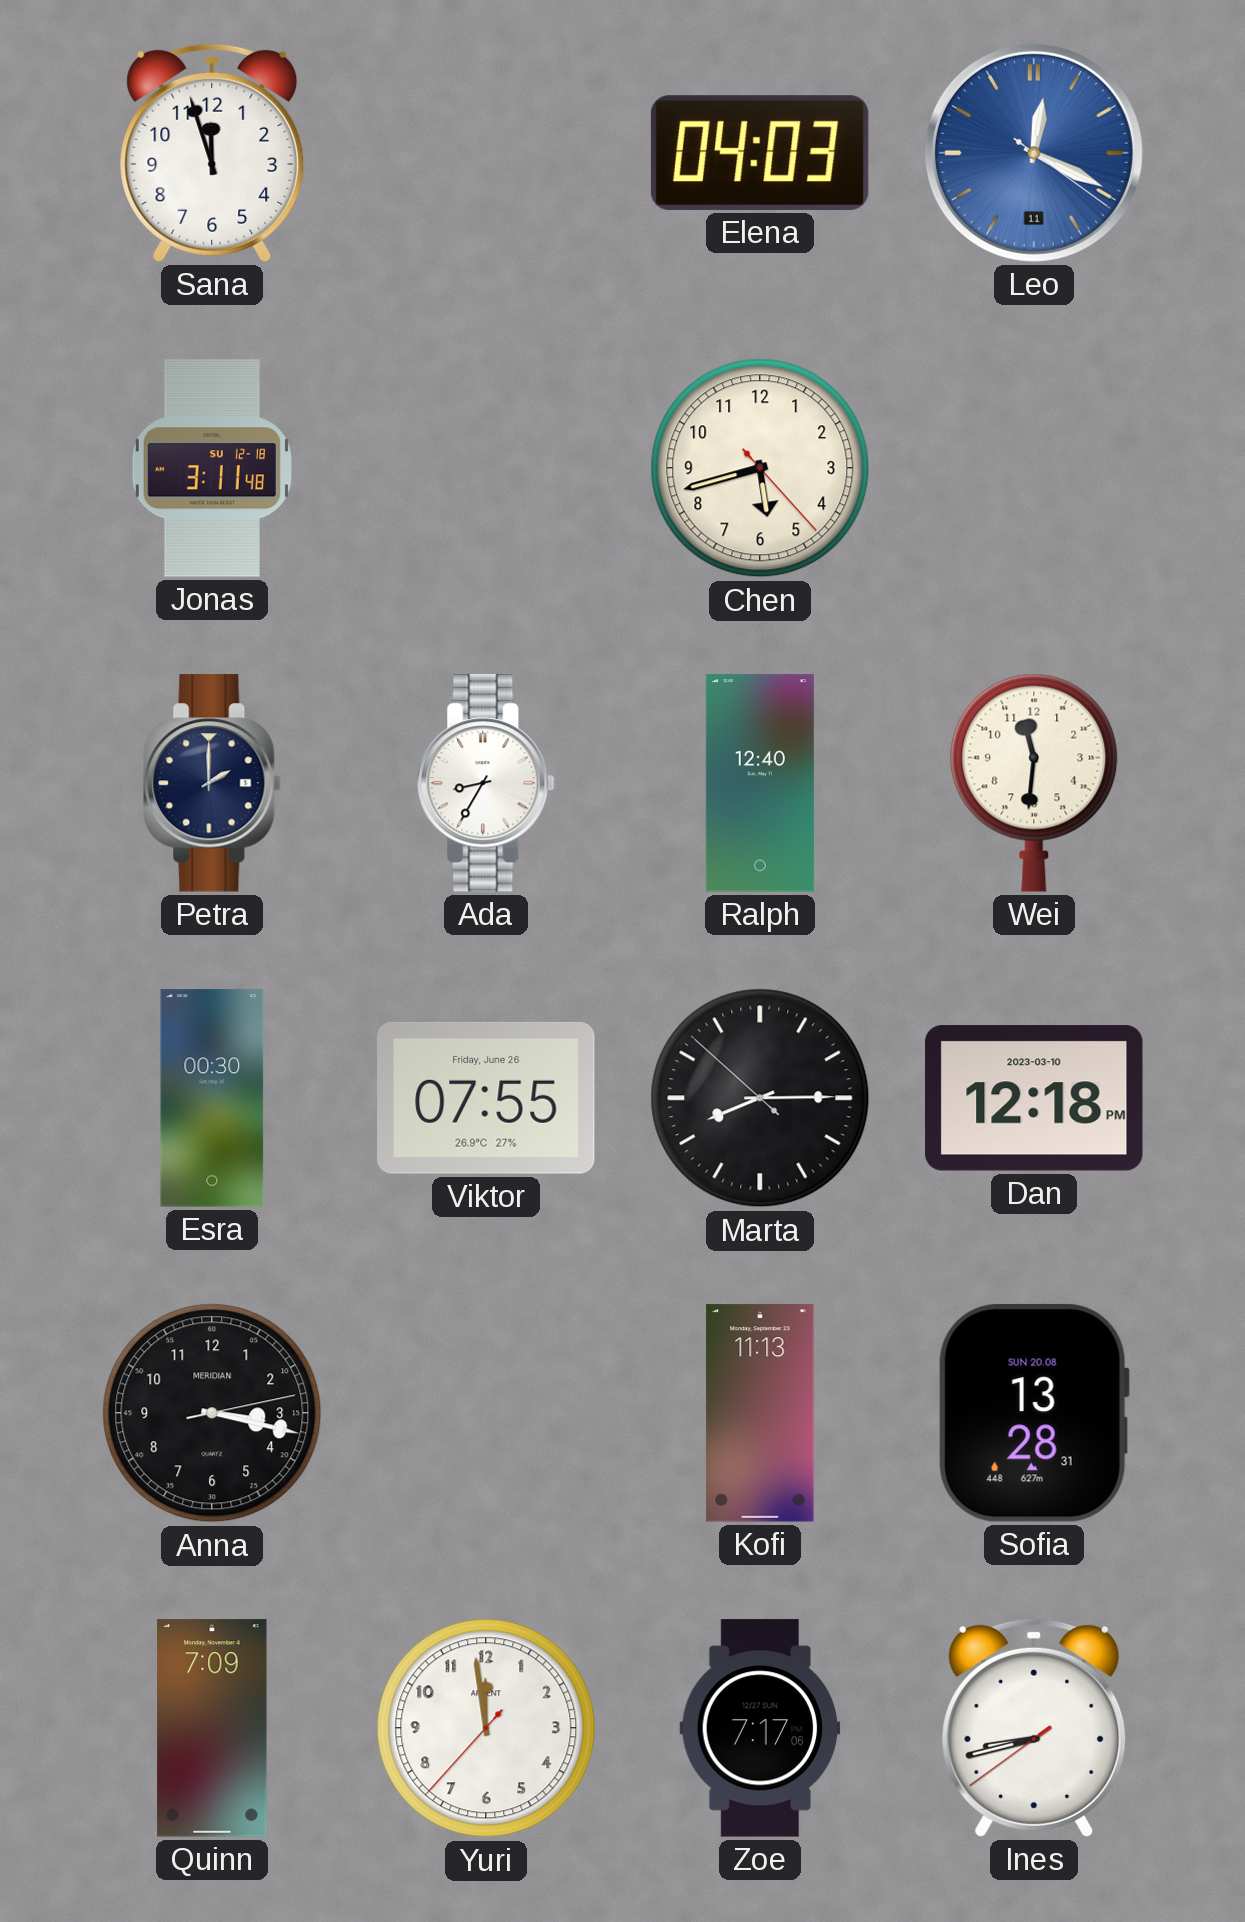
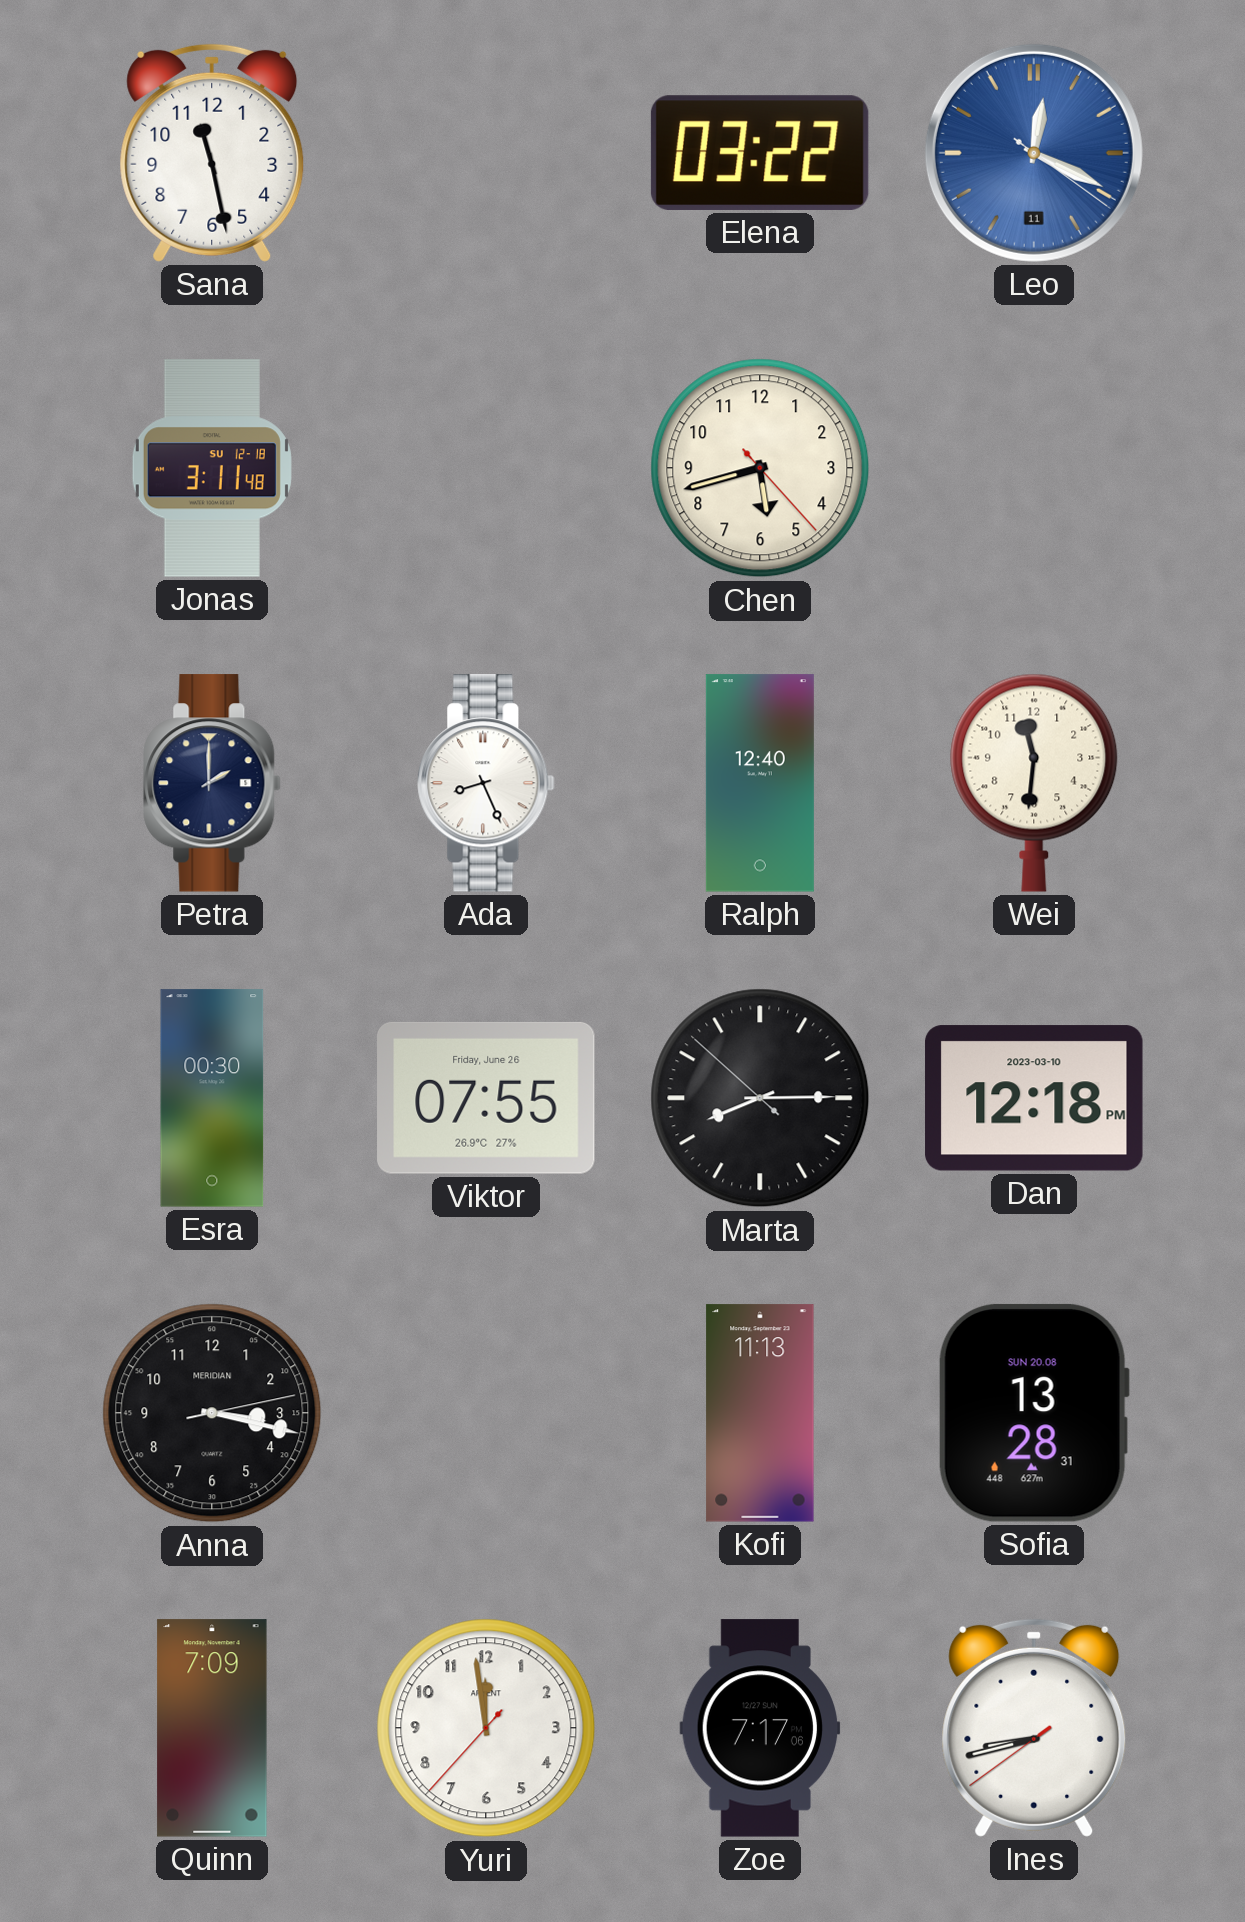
Sana: 11:57 -> 11:28 (212, 153)
Elena: 04:03 -> 03:22 (760, 153)
Ada: 8:35 -> 8:26 (486, 783)
